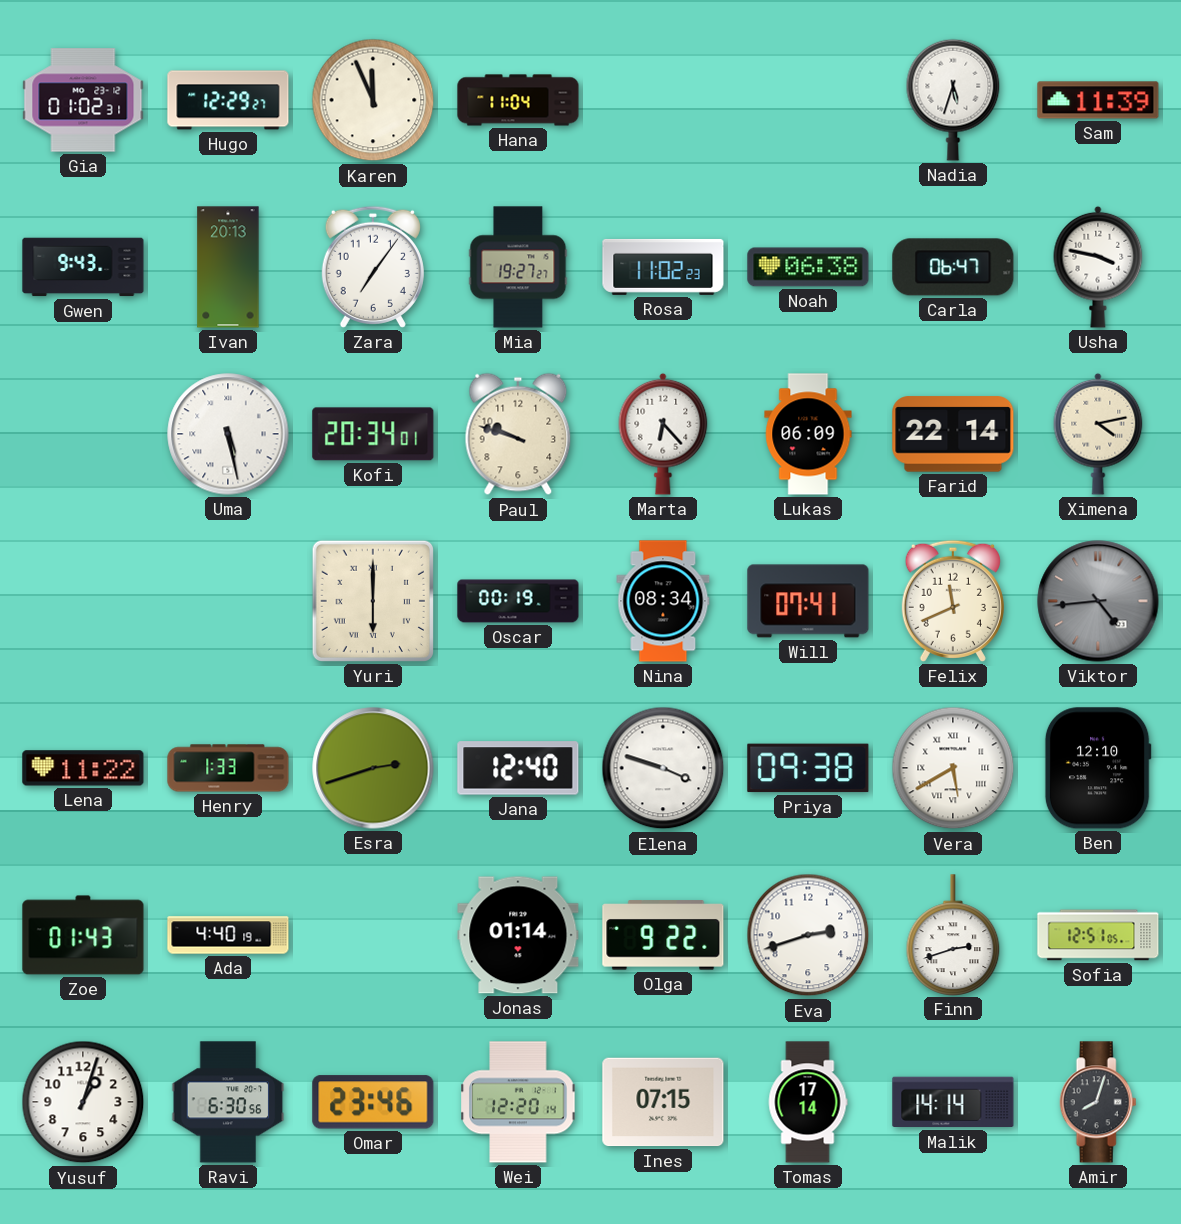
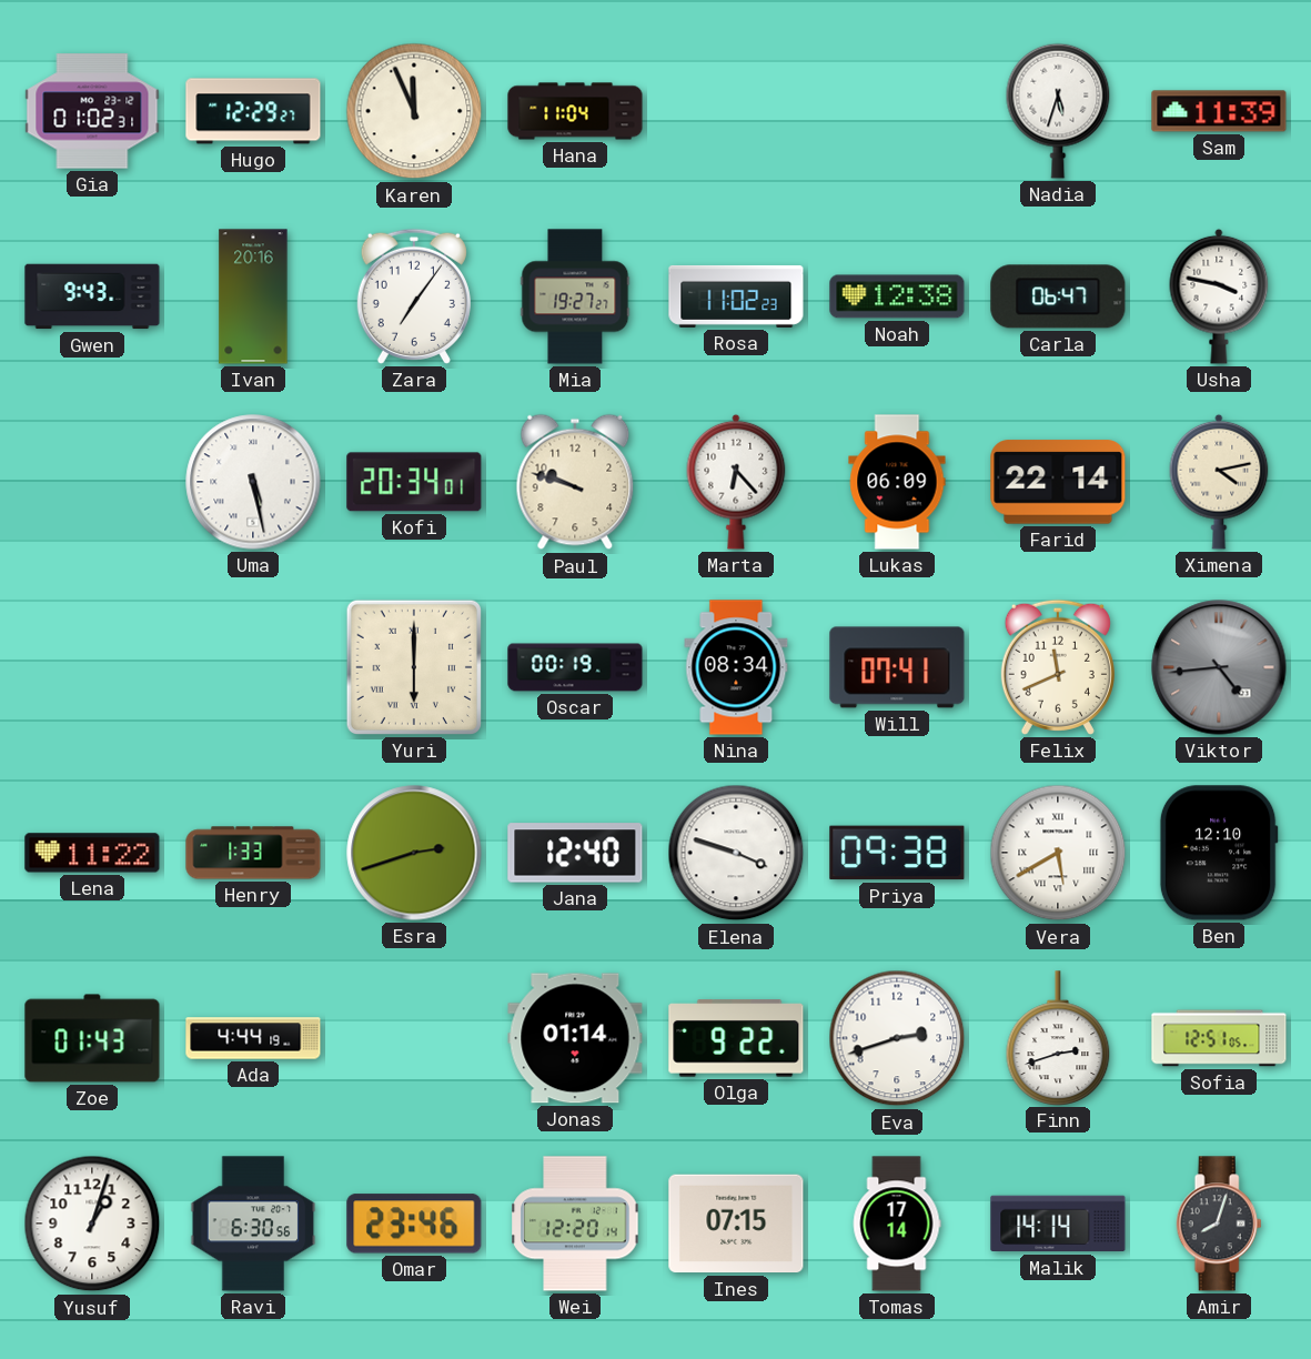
Ivan: 20:13 -> 20:16 (253, 296)
Noah: 06:38 -> 12:38 (897, 296)
Ada: 4:40 -> 4:44 (253, 1038)
